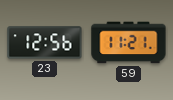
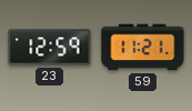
23: 12:56 -> 12:59 (50, 48)
